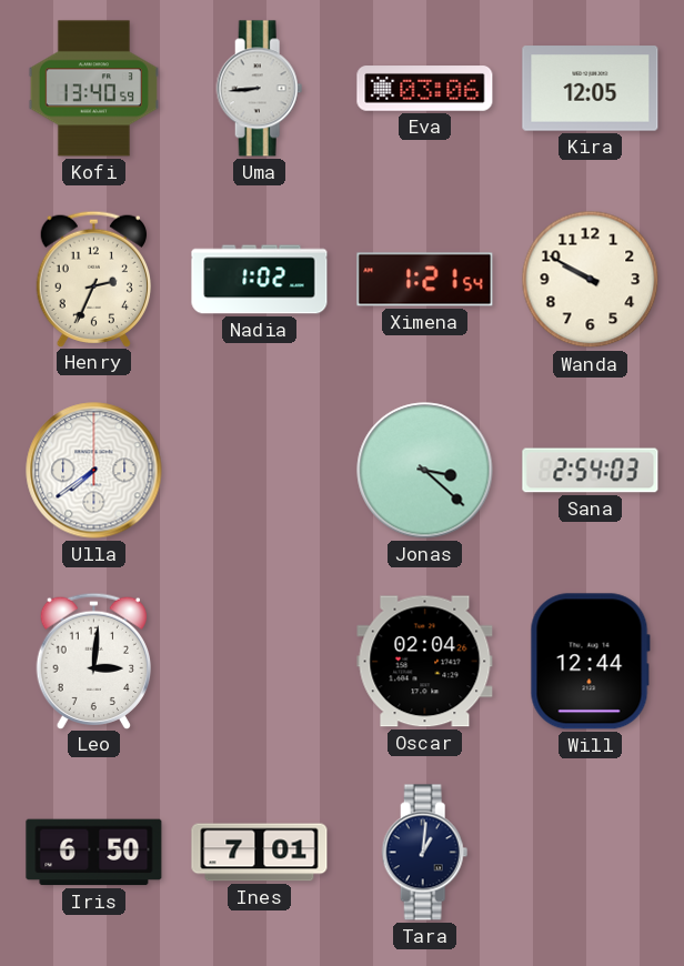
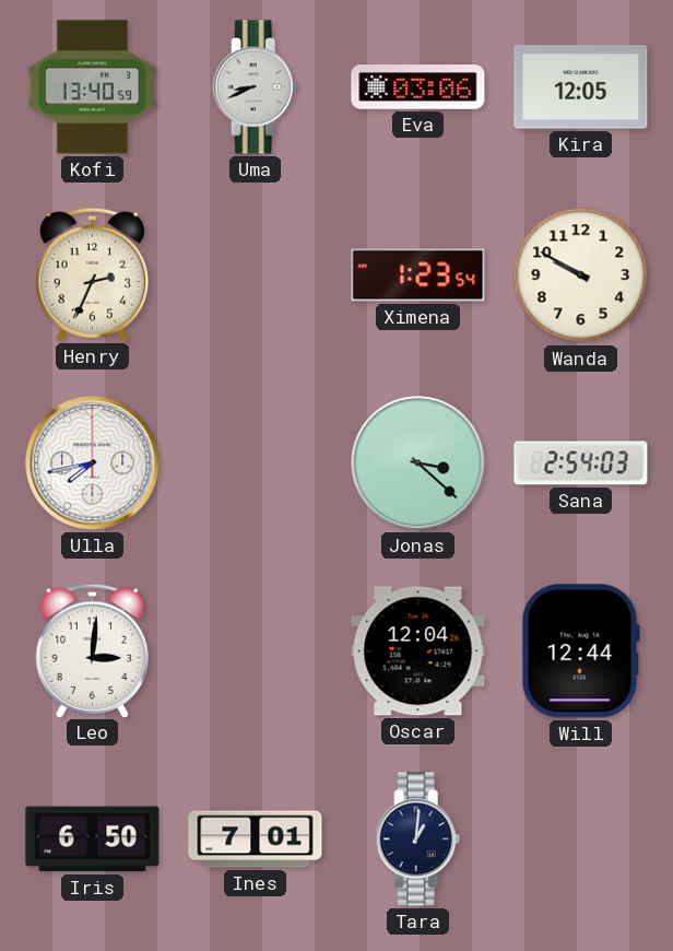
Uma: 8:44 -> 8:41 (256, 87)
Nadia: 1:02 -> none (260, 280)
Ximena: 1:21 -> 1:23 (418, 275)
Ulla: 7:39 -> 7:43 (93, 463)
Oscar: 02:04 -> 12:04 (418, 651)
